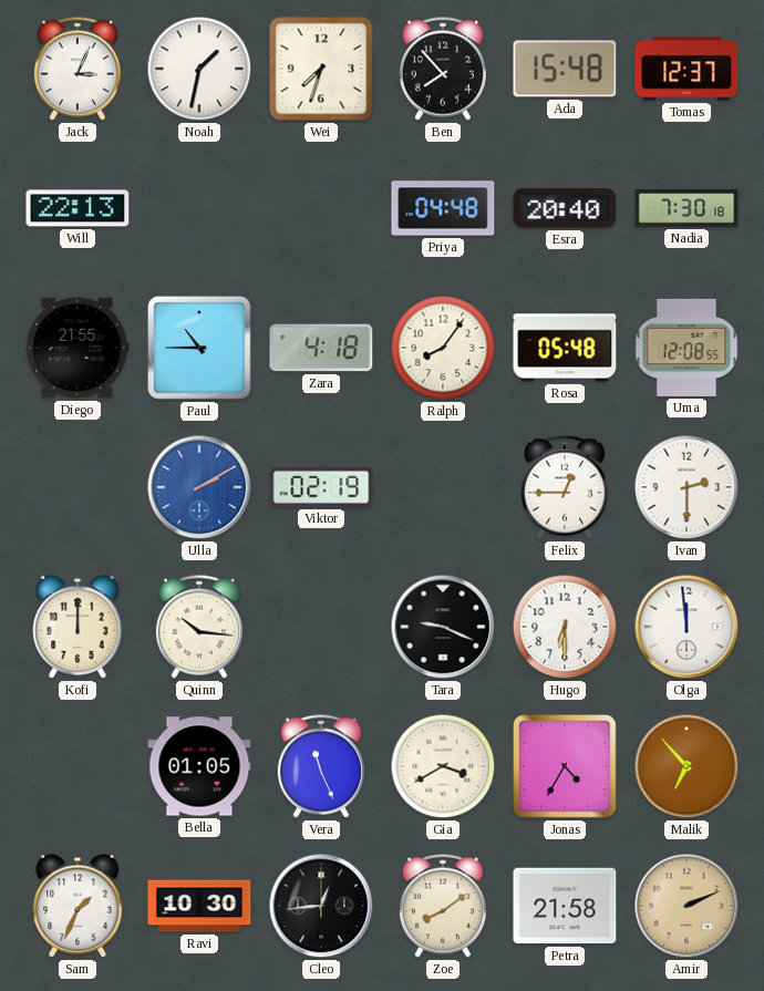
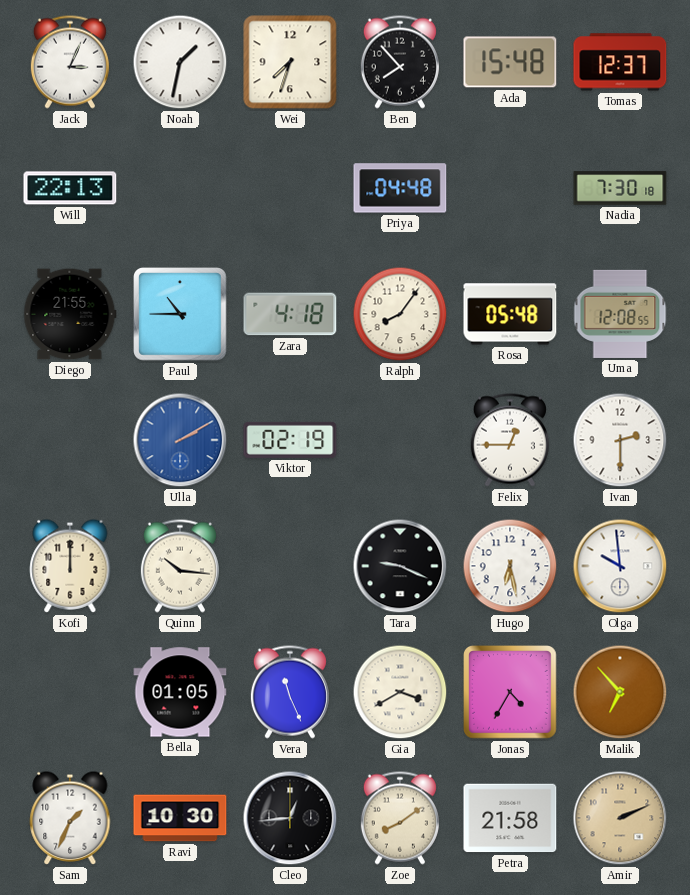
Esra: 20:40 -> none (565, 208)
Hugo: 6:30 -> 6:28 (510, 566)
Olga: 11:59 -> 9:59 (620, 566)
